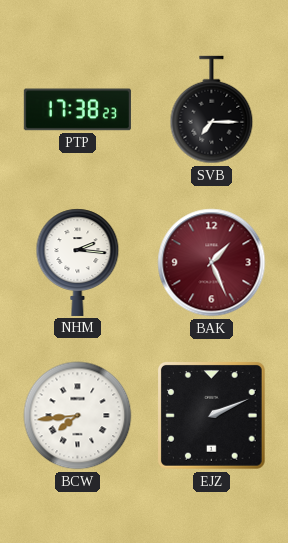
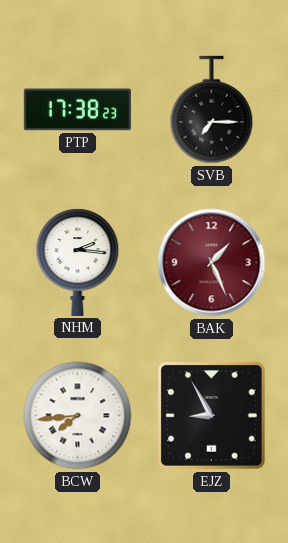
EJZ: 2:11 -> 8:55 (212, 416)
